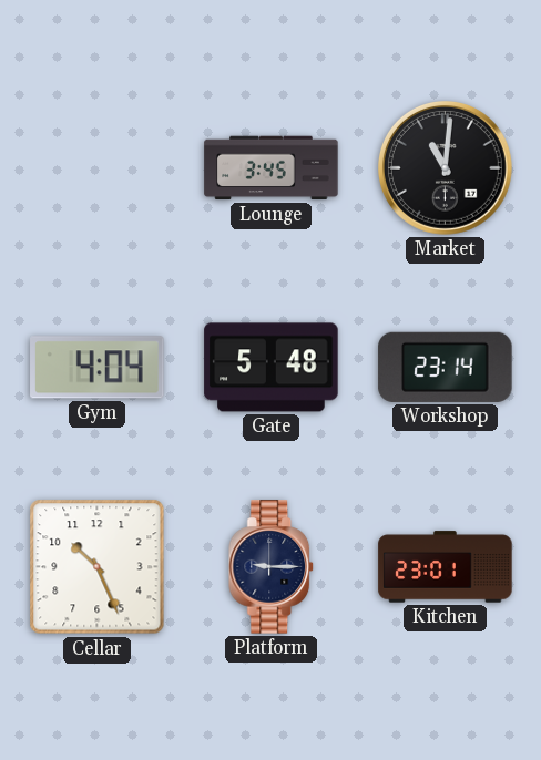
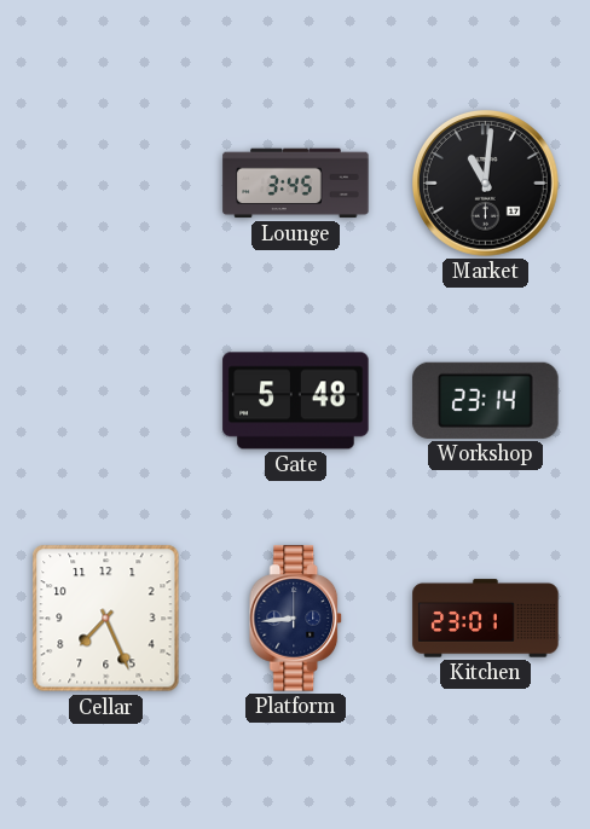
Gym: 4:04 -> none (98, 368)
Cellar: 10:26 -> 7:26 (106, 619)
Platform: 9:15 -> 8:44 (296, 619)
